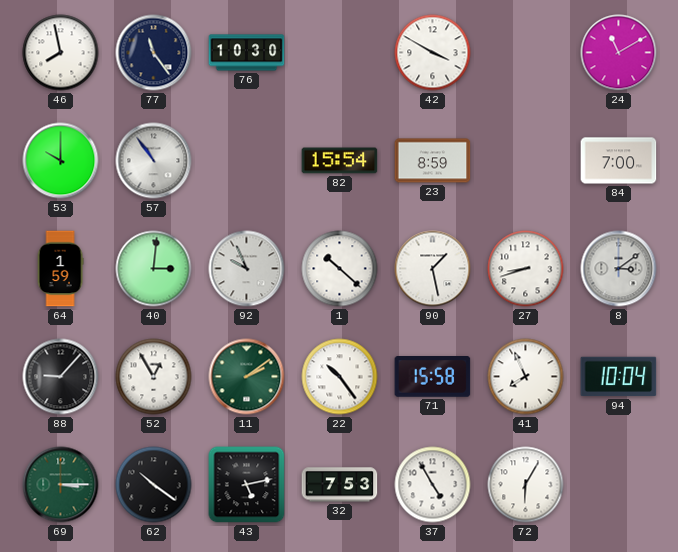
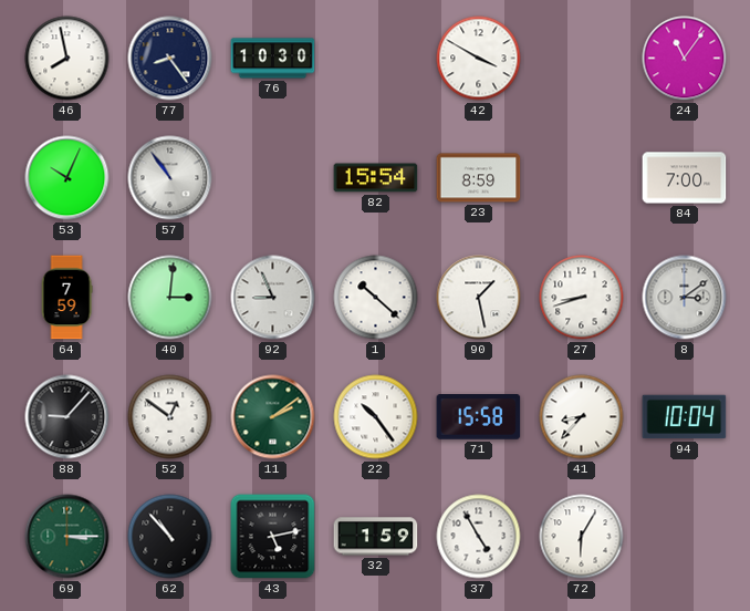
77: 11:24 -> 8:24 (170, 59)
24: 11:10 -> 11:06 (685, 59)
53: 10:00 -> 10:04 (67, 178)
64: 1:59 -> 7:59 (66, 298)
92: 9:56 -> 8:56 (273, 298)
52: 12:55 -> 12:51 (170, 417)
41: 7:56 -> 8:37 (582, 417)
62: 10:21 -> 10:53 (170, 537)
32: 7:53 -> 1:59 (376, 537)
